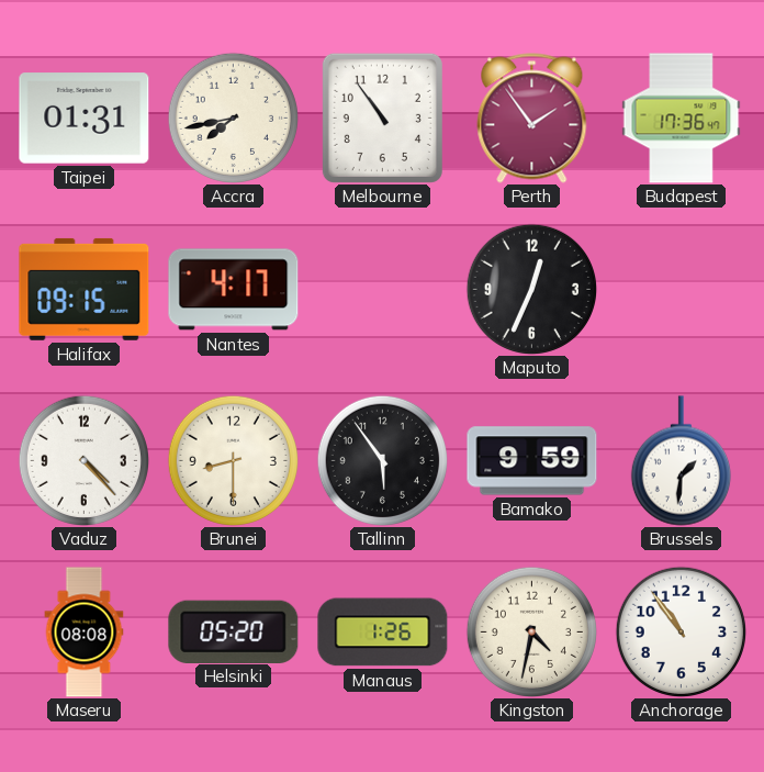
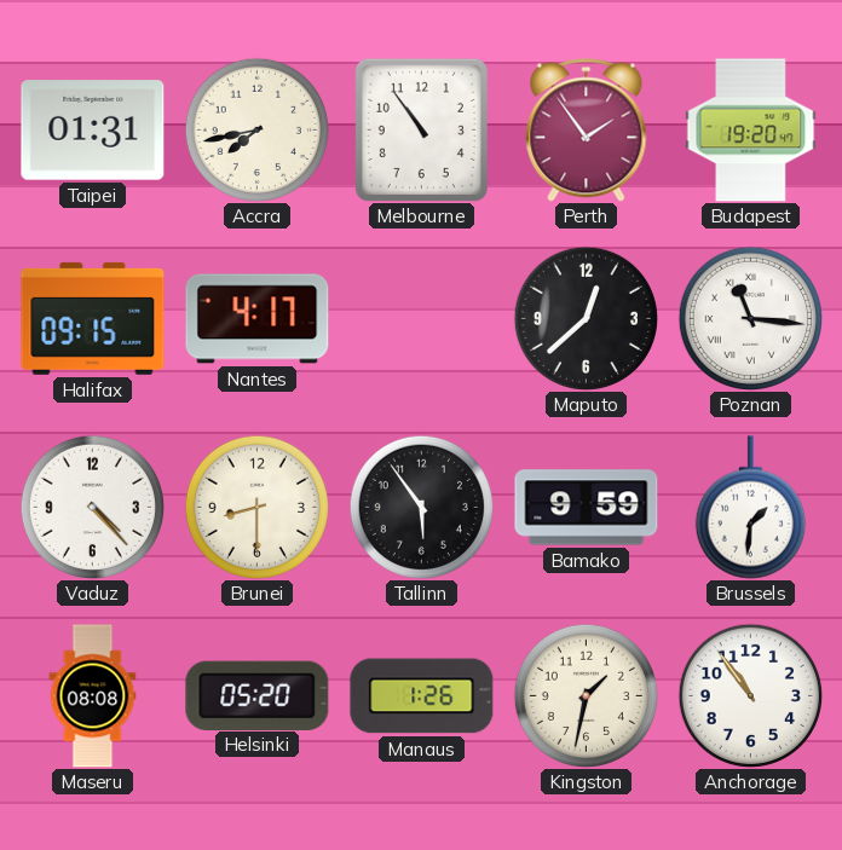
Budapest: 17:36 -> 19:20 (751, 131)
Maputo: 12:34 -> 12:38 (586, 318)
Poznan: none -> 11:16 (750, 318)
Kingston: 4:32 -> 1:32 (586, 695)
